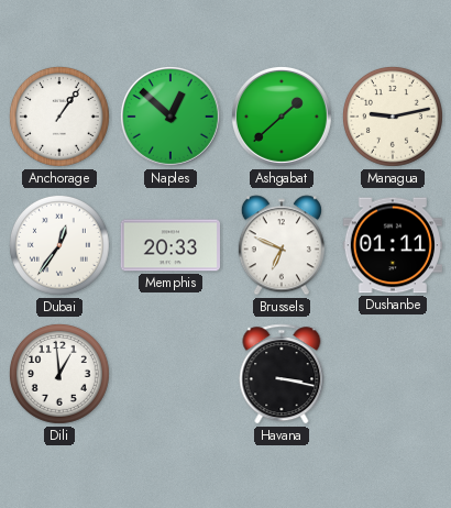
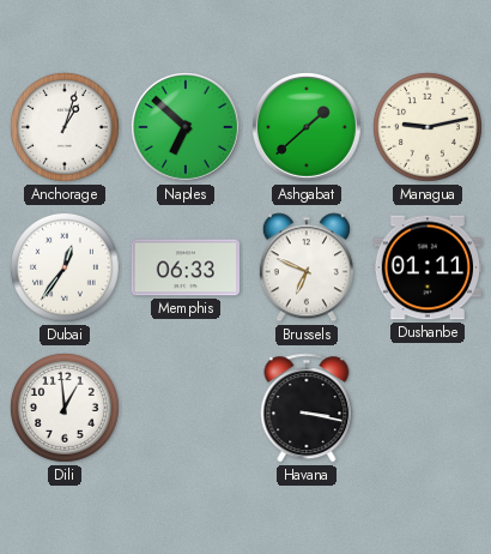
Anchorage: 1:06 -> 1:03 (65, 127)
Naples: 12:52 -> 6:52 (186, 127)
Memphis: 20:33 -> 06:33 (186, 267)
